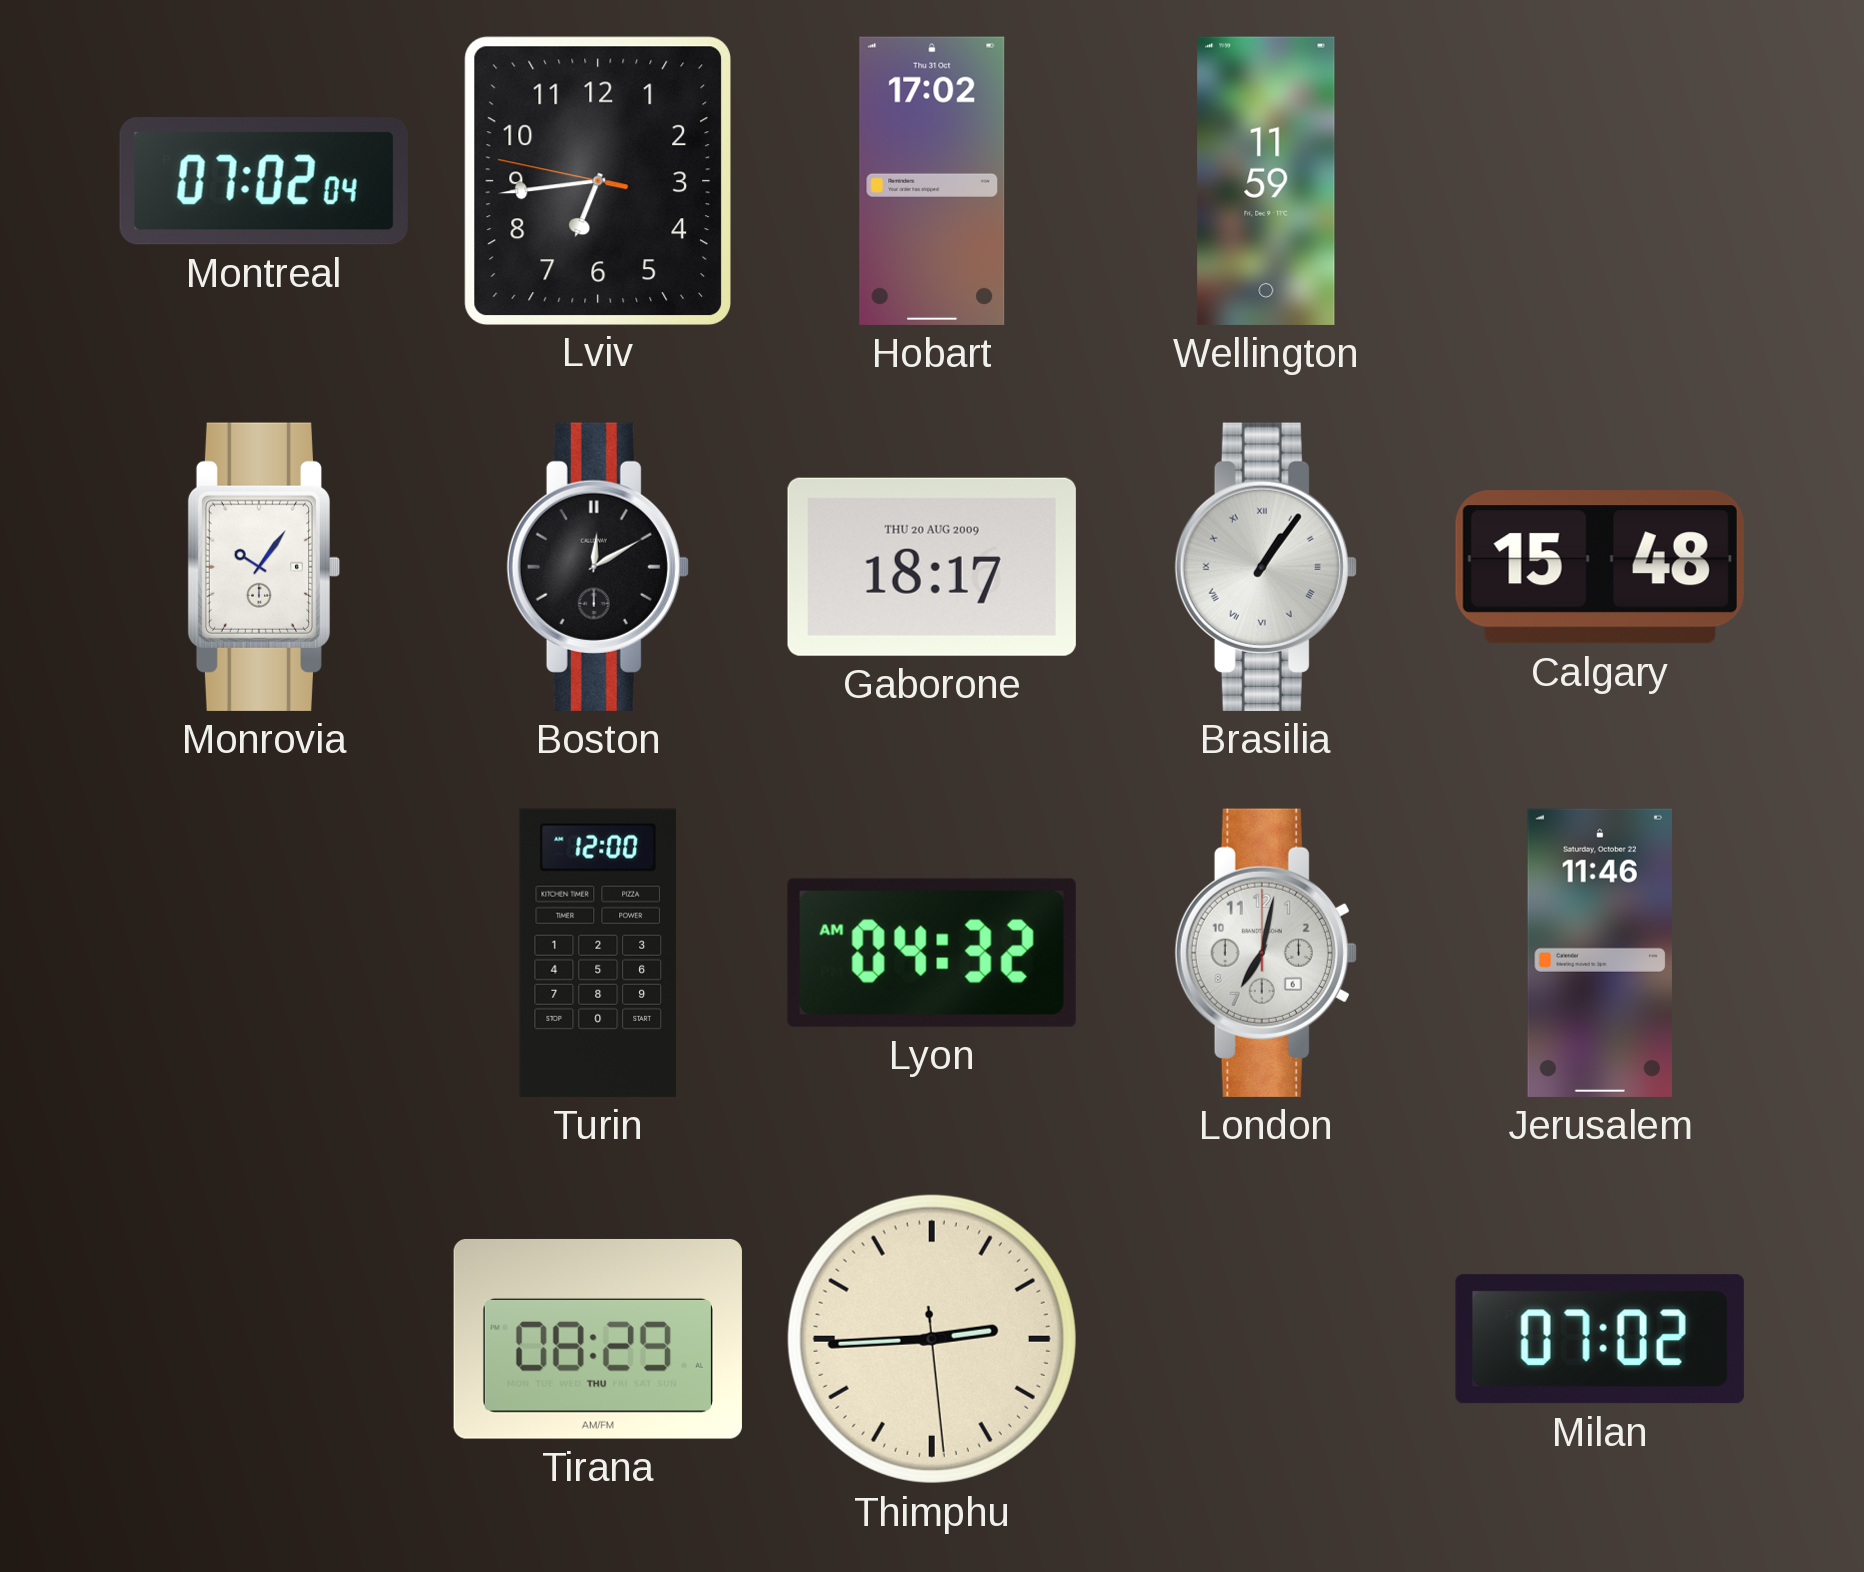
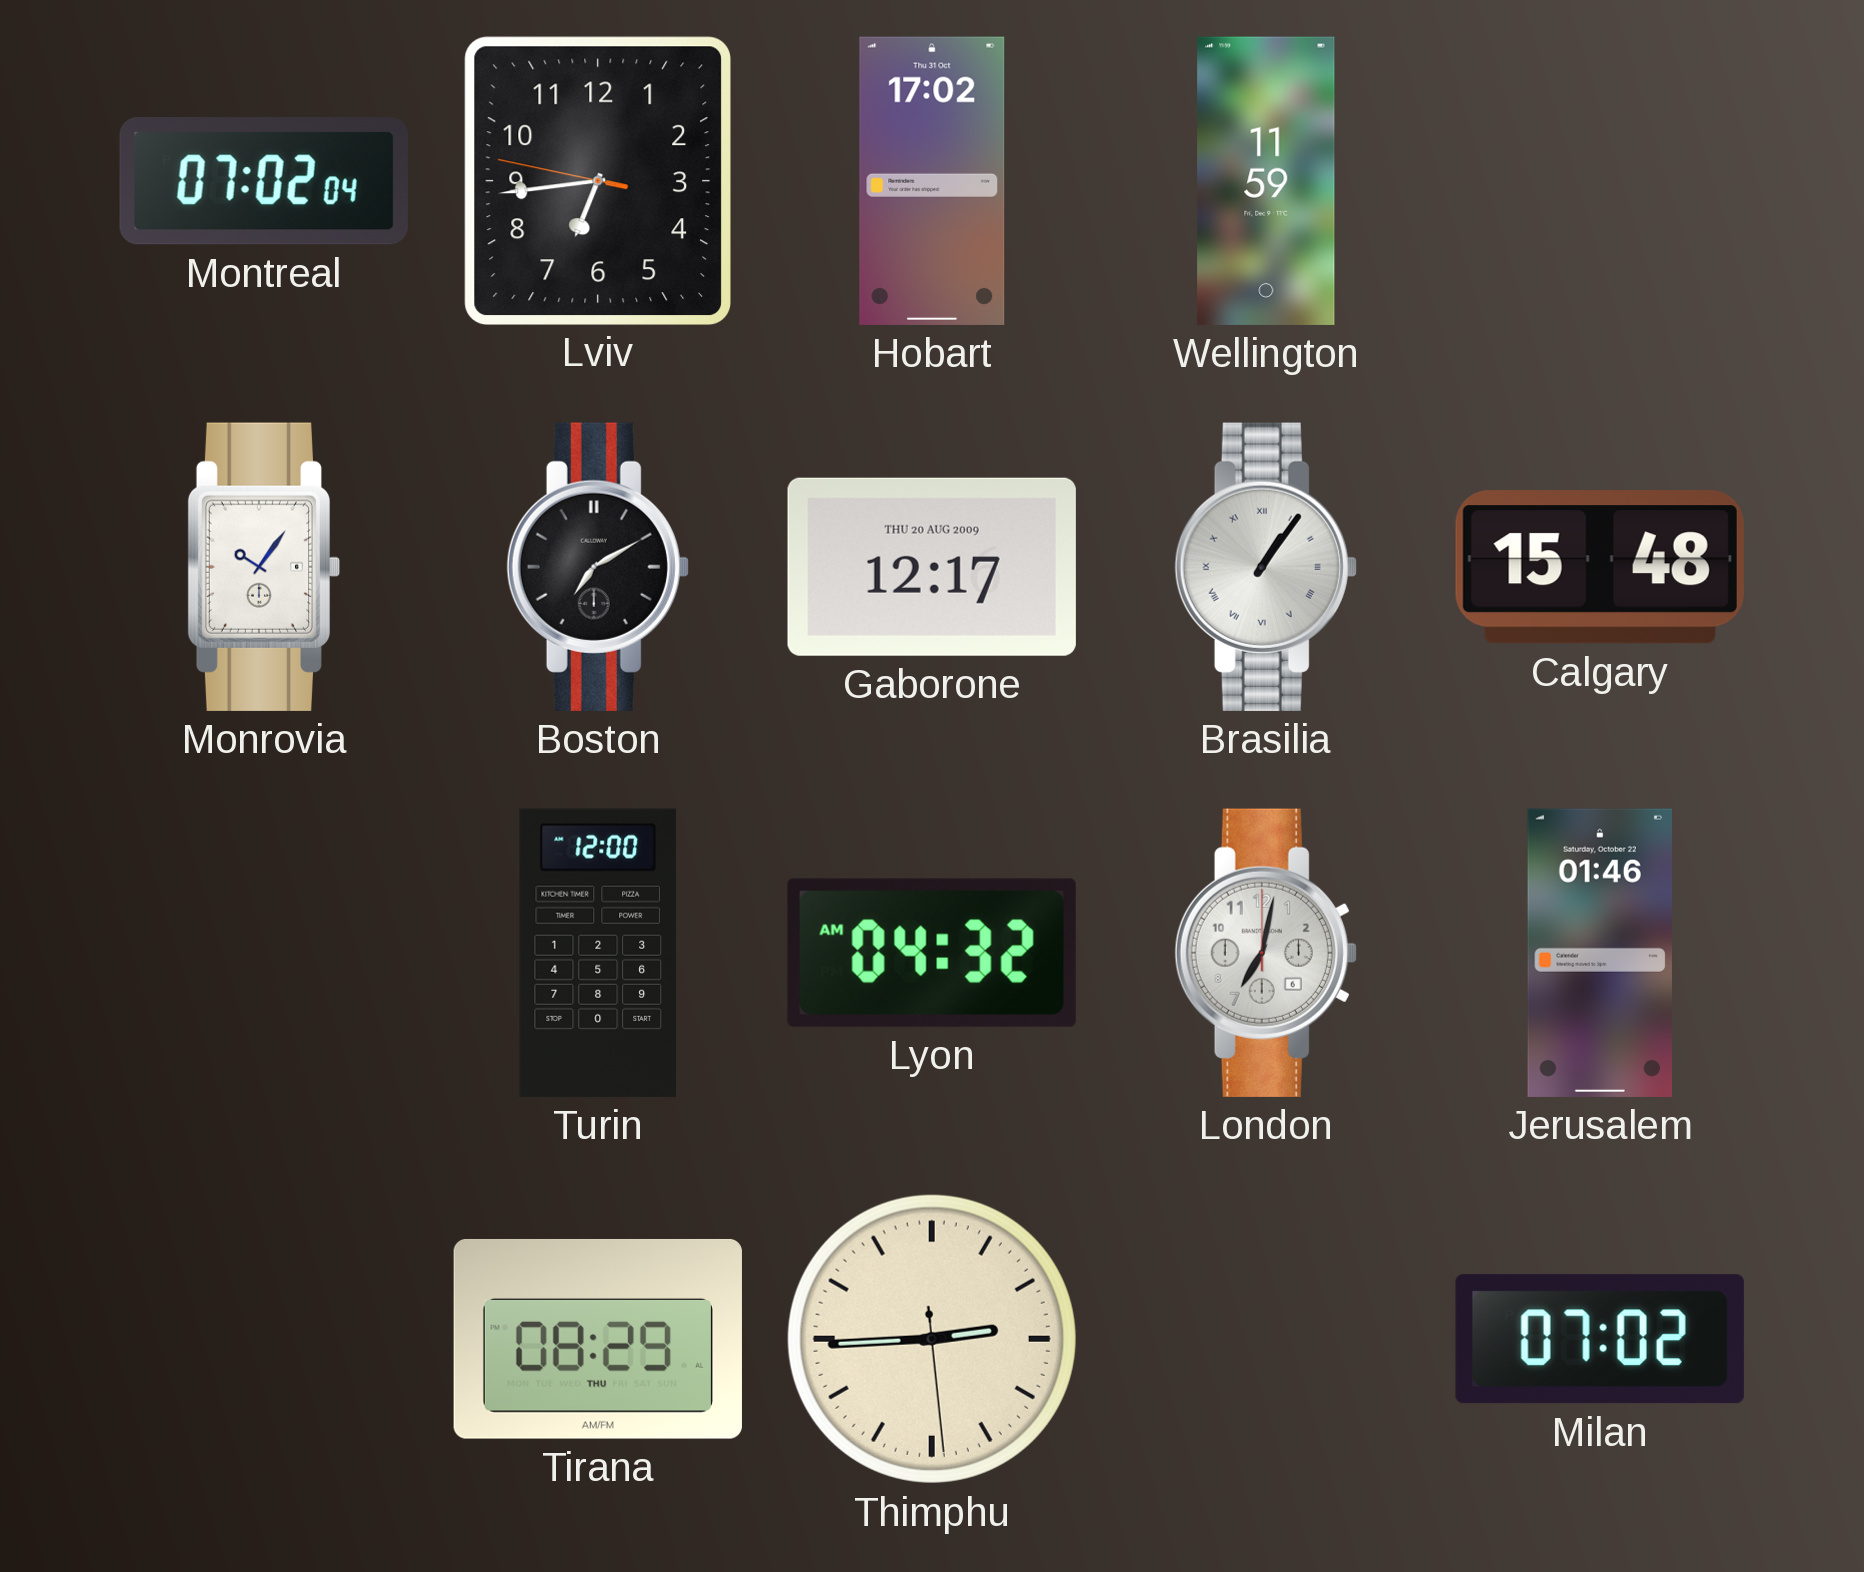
Boston: 12:10 -> 7:10 (598, 567)
Gaborone: 18:17 -> 12:17 (932, 567)
Jerusalem: 11:46 -> 01:46 (1600, 953)
